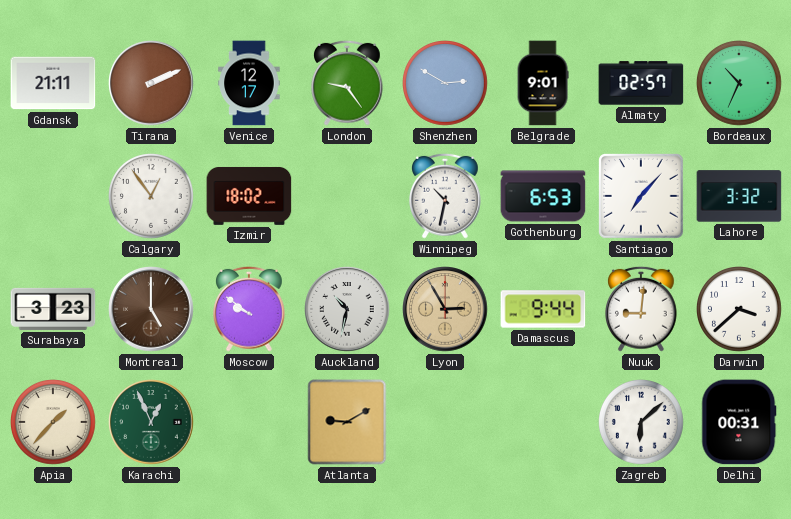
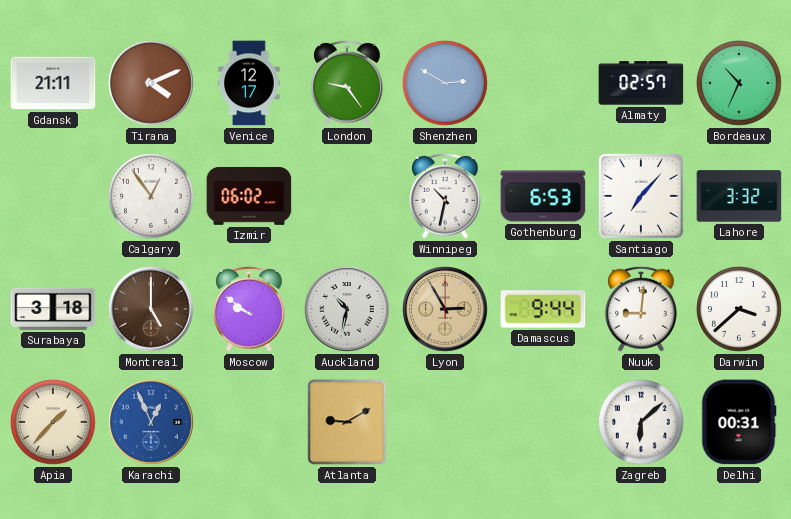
Tirana: 2:11 -> 4:11 (151, 83)
Belgrade: 9:01 -> none (543, 83)
Izmir: 18:02 -> 06:02 (249, 196)
Surabaya: 3:23 -> 3:18 (53, 309)
Karachi dial: green -> blue (151, 422)
